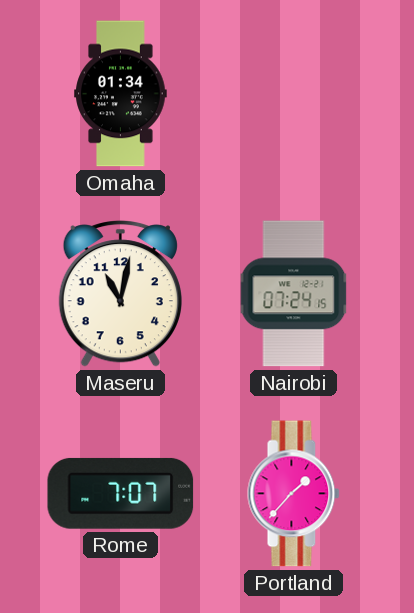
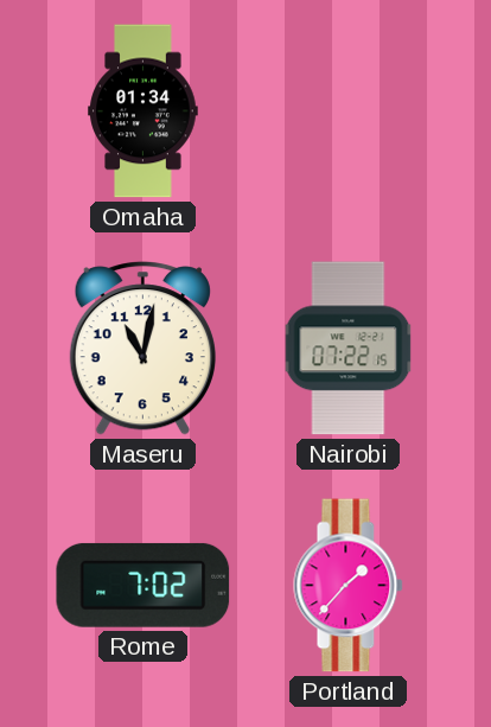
Nairobi: 07:24 -> 07:22 (349, 349)
Rome: 7:07 -> 7:02 (144, 585)
